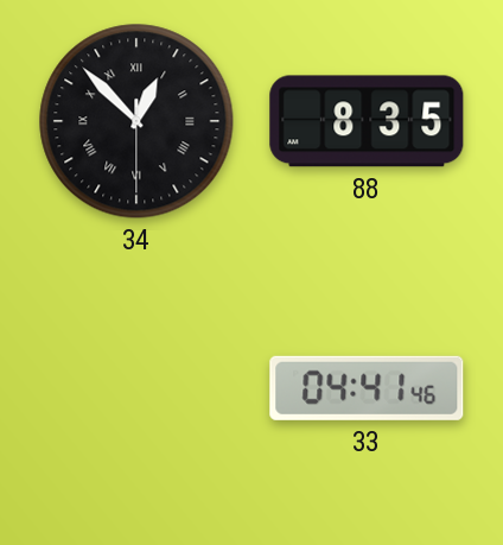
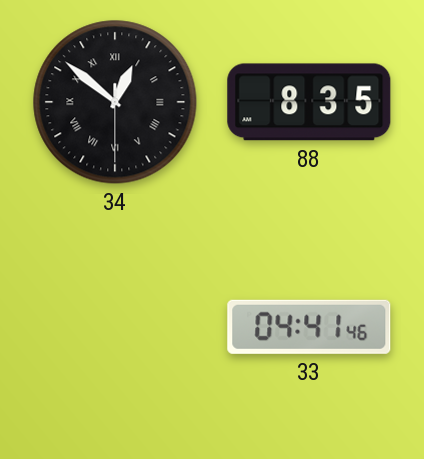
34: 12:52 -> 12:51 (115, 102)
